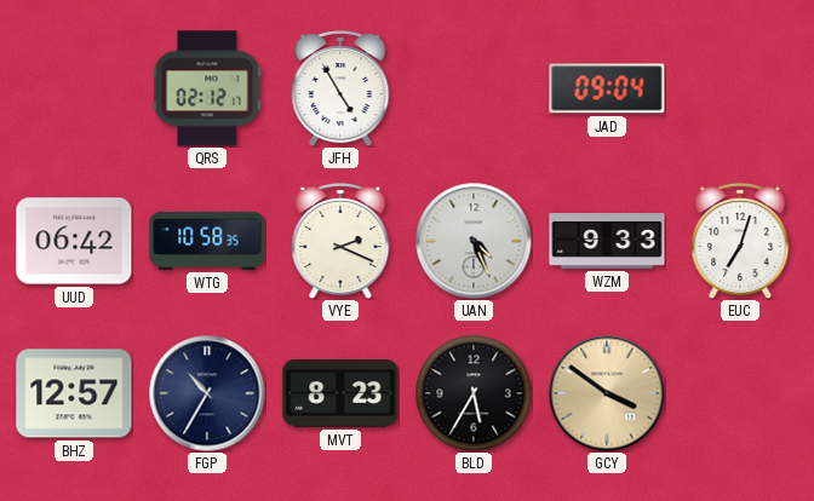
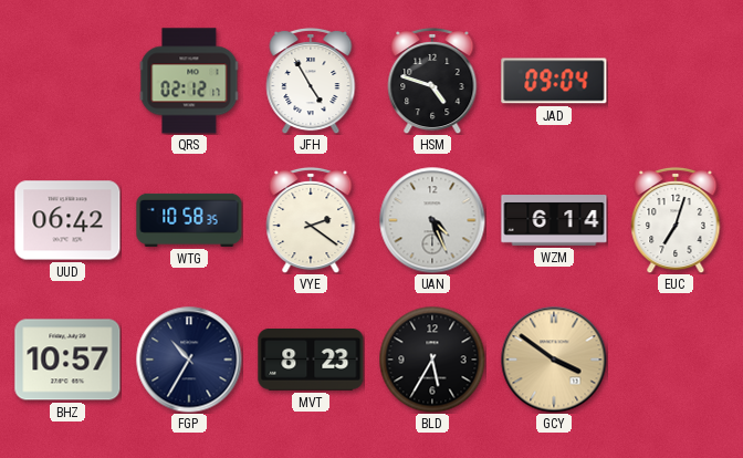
HSM: none -> 4:48 (432, 81)
VYE: 2:19 -> 2:21 (311, 220)
WZM: 9:33 -> 6:14 (554, 221)
BHZ: 12:57 -> 10:57 (67, 360)
